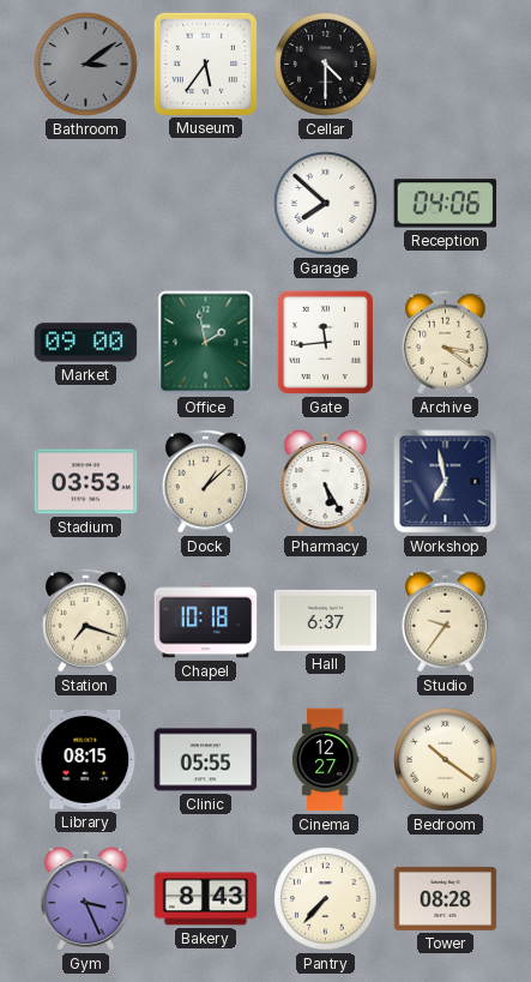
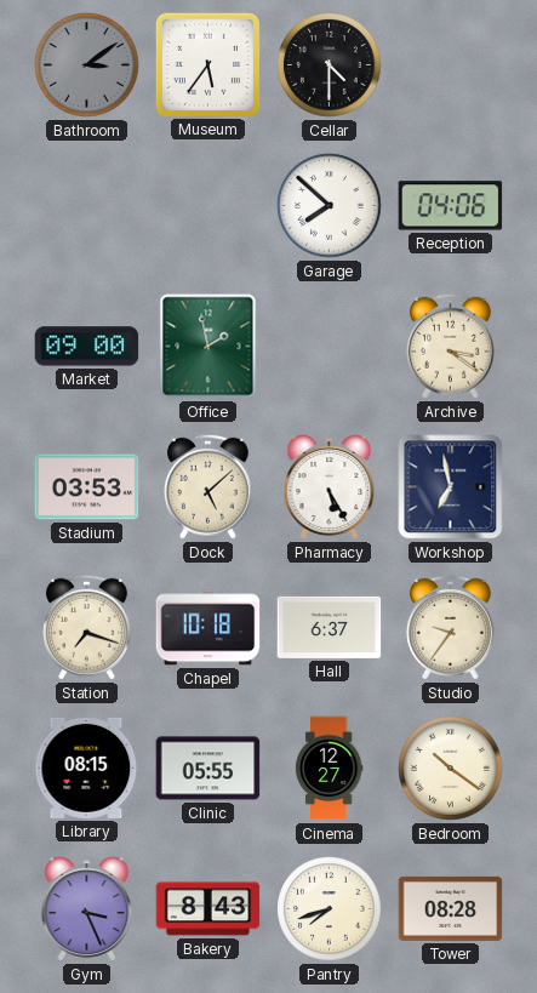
Gate: 11:44 -> none (325, 342)
Dock: 1:08 -> 5:08 (207, 486)
Pantry: 7:37 -> 7:42 (330, 909)
